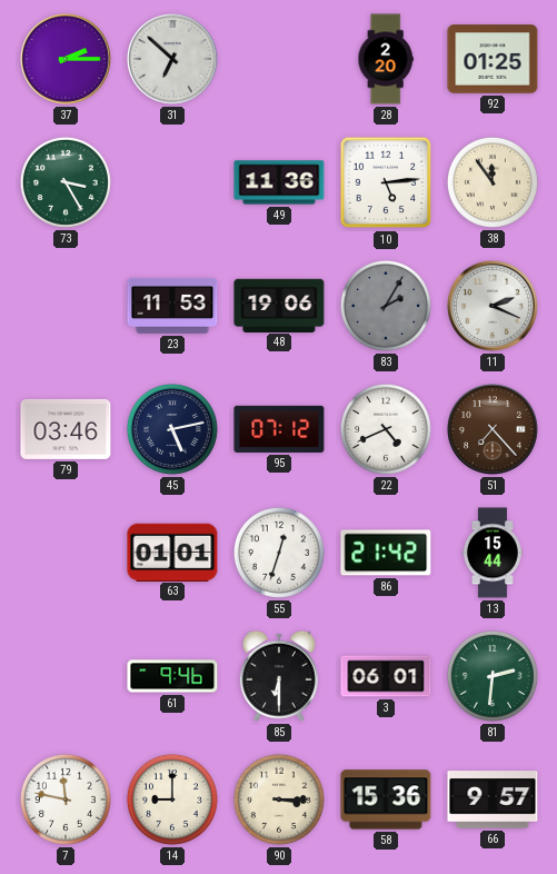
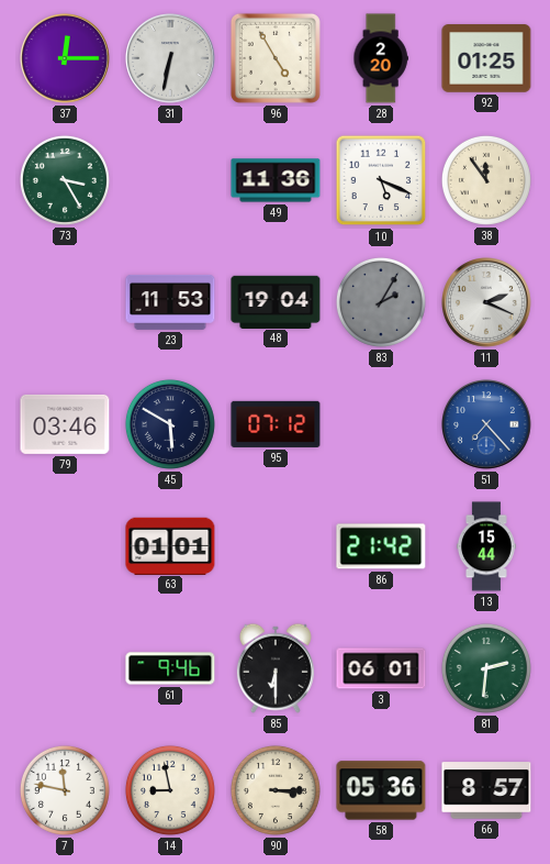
37: 2:15 -> 12:15 (66, 59)
31: 6:52 -> 6:32 (171, 59)
96: none -> 4:55 (276, 58)
10: 5:14 -> 5:19 (381, 180)
48: 19:06 -> 19:04 (276, 301)
45: 5:13 -> 5:50 (170, 424)
22: 4:41 -> none (386, 429)
51 dial: brown -> blue (487, 425)
55: 12:33 -> none (279, 553)
14: 9:00 -> 8:58 (170, 790)
58: 15:36 -> 05:36 (381, 790)
66: 9:57 -> 8:57 (486, 790)
